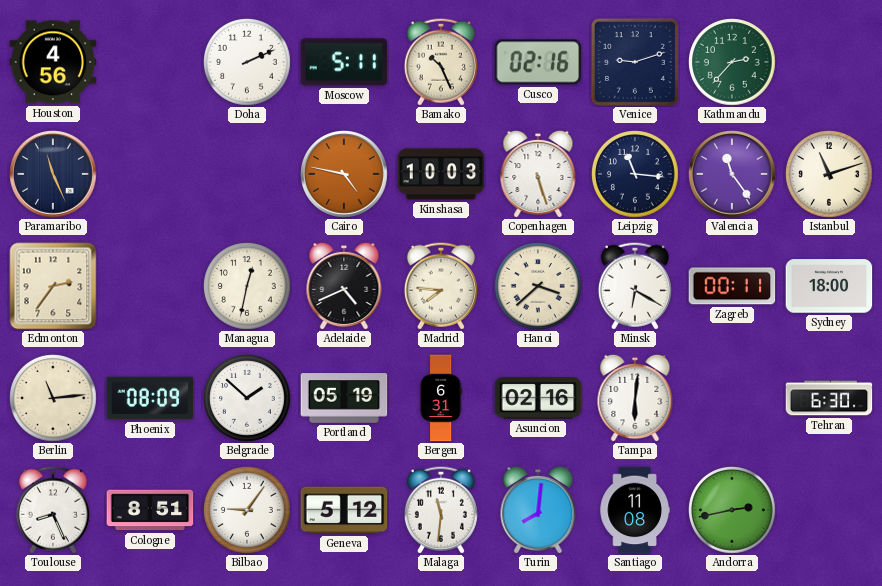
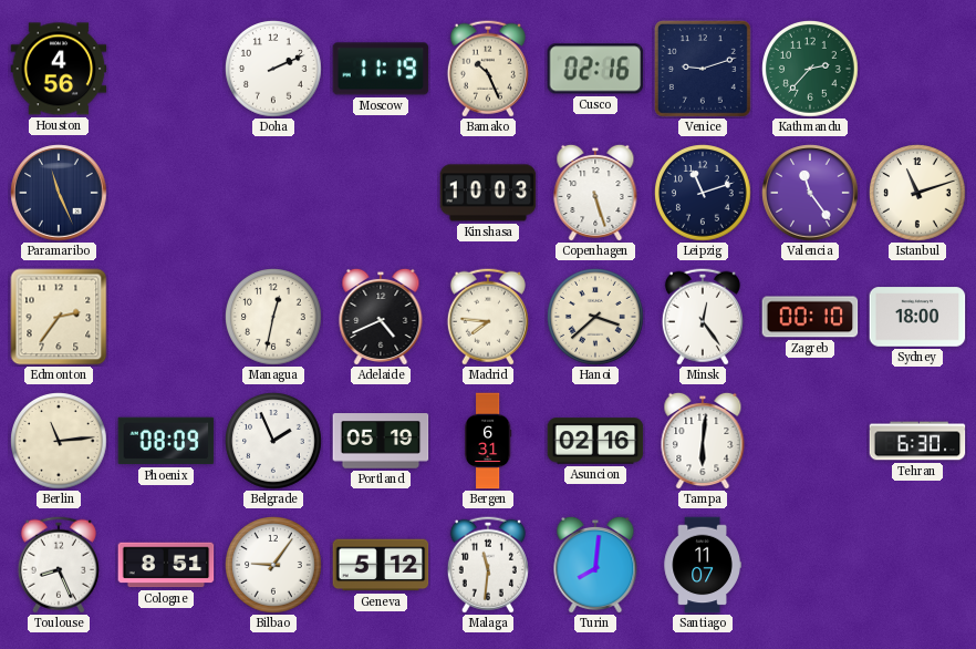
Moscow: 5:11 -> 11:19 (381, 69)
Cairo: 4:47 -> none (344, 174)
Leipzig: 11:16 -> 11:12 (704, 194)
Minsk: 6:20 -> 12:24 (703, 317)
Zagreb: 00:11 -> 00:10 (810, 317)
Belgrade: 1:52 -> 1:56 (274, 442)
Santiago: 11:08 -> 11:07 (703, 565)
Andorra: 2:43 -> none (733, 511)
